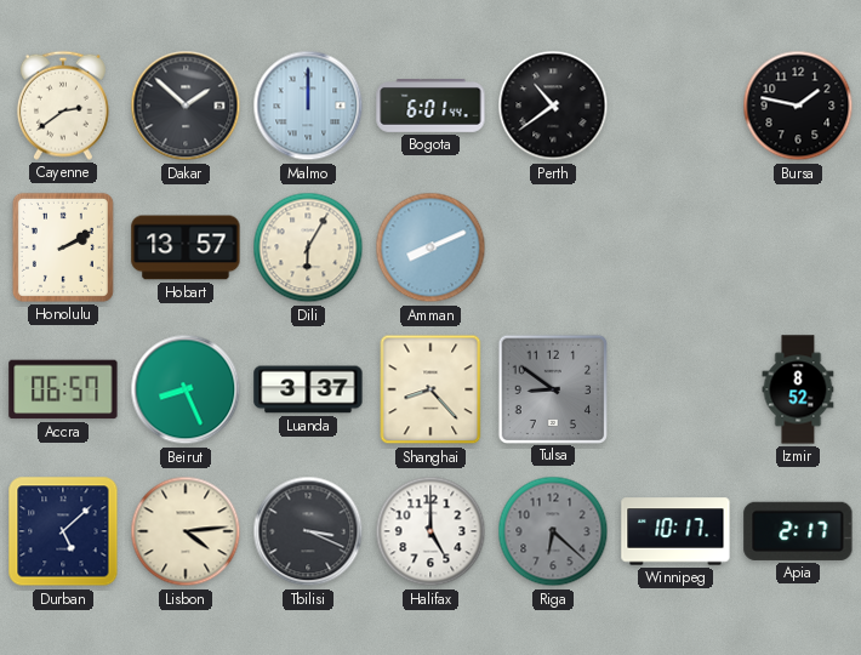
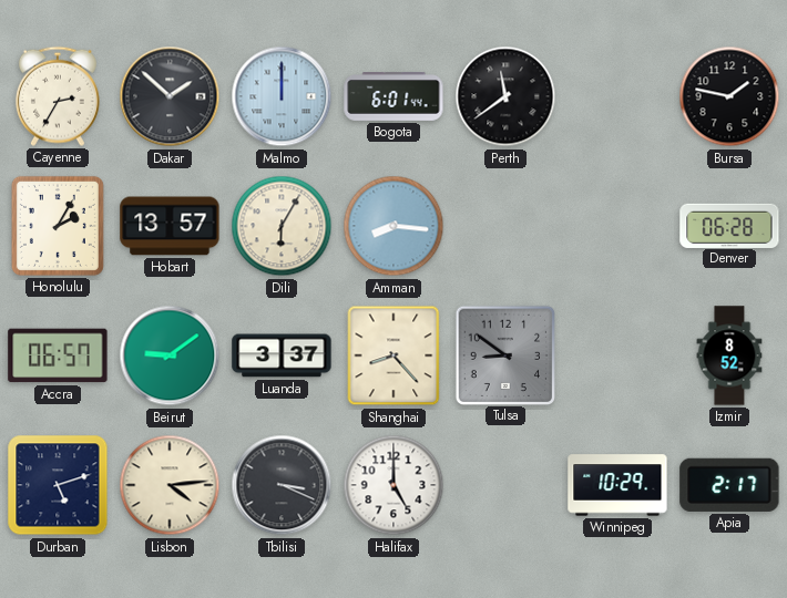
Cayenne: 2:39 -> 2:35 (58, 96)
Perth: 10:39 -> 11:39 (505, 96)
Honolulu: 2:10 -> 2:05 (58, 226)
Amman: 8:11 -> 8:16 (393, 226)
Denver: none -> 06:28 (729, 225)
Beirut: 8:26 -> 9:09 (170, 355)
Durban: 5:08 -> 5:12 (58, 485)
Riga: 6:22 -> none (553, 531)
Winnipeg: 10:17 -> 10:29 (617, 485)
